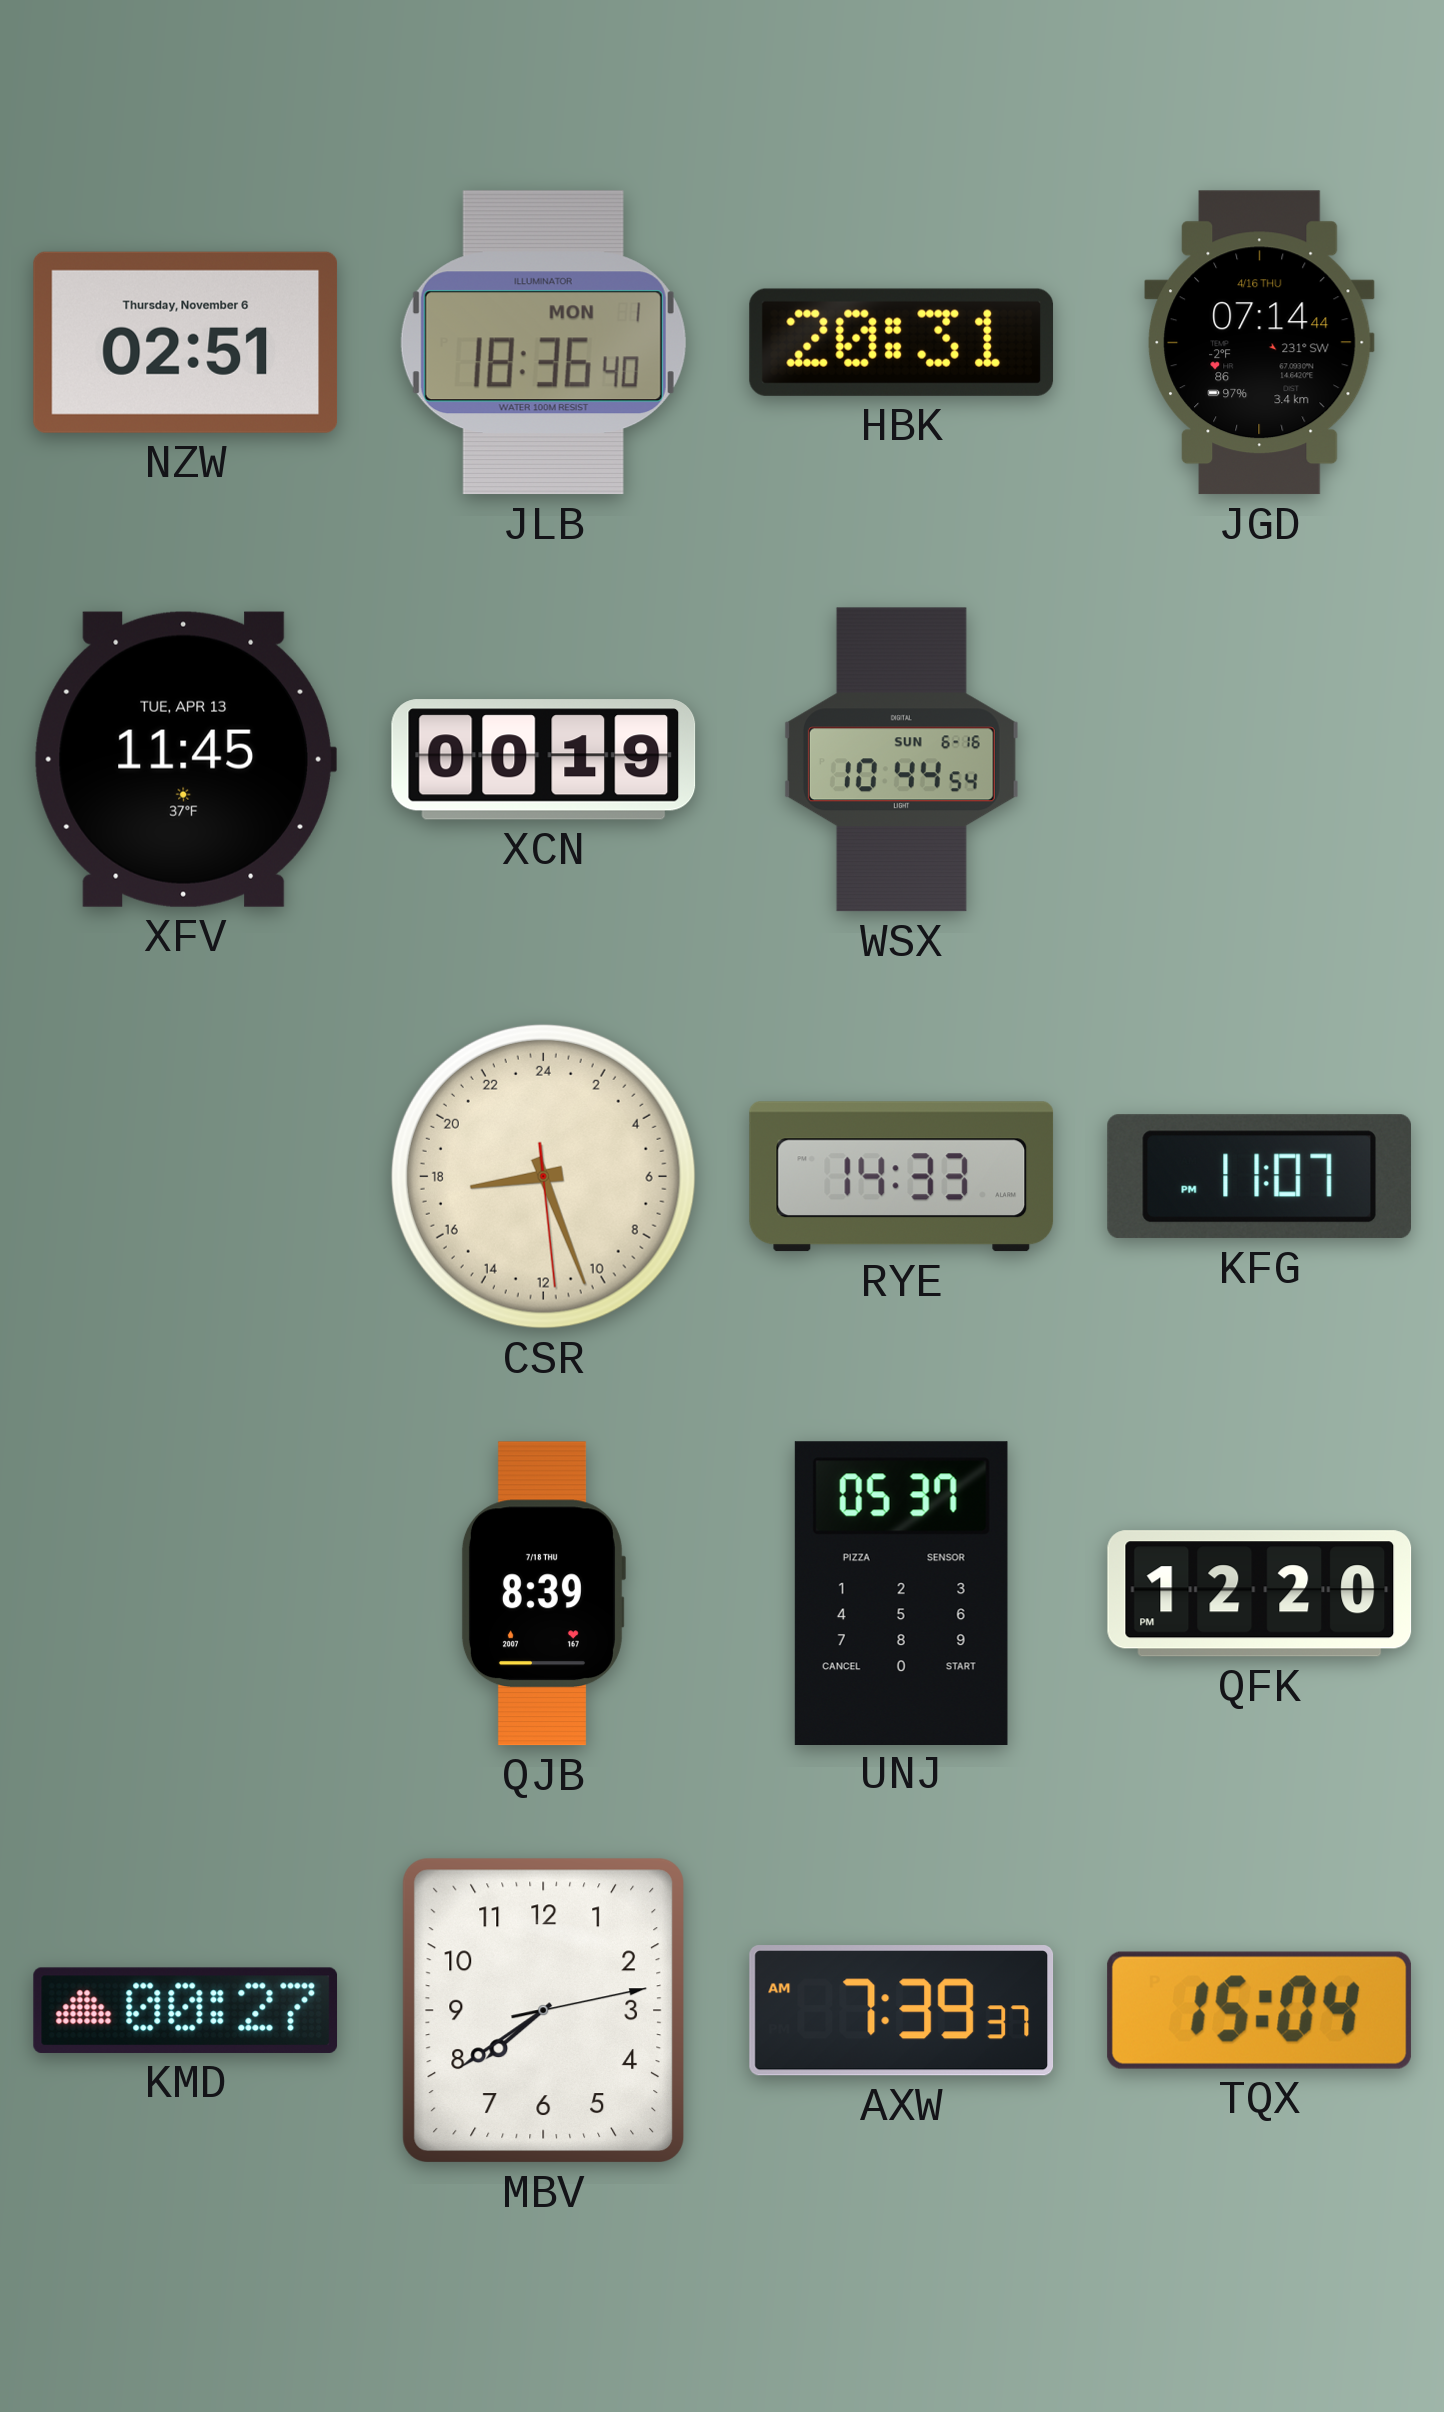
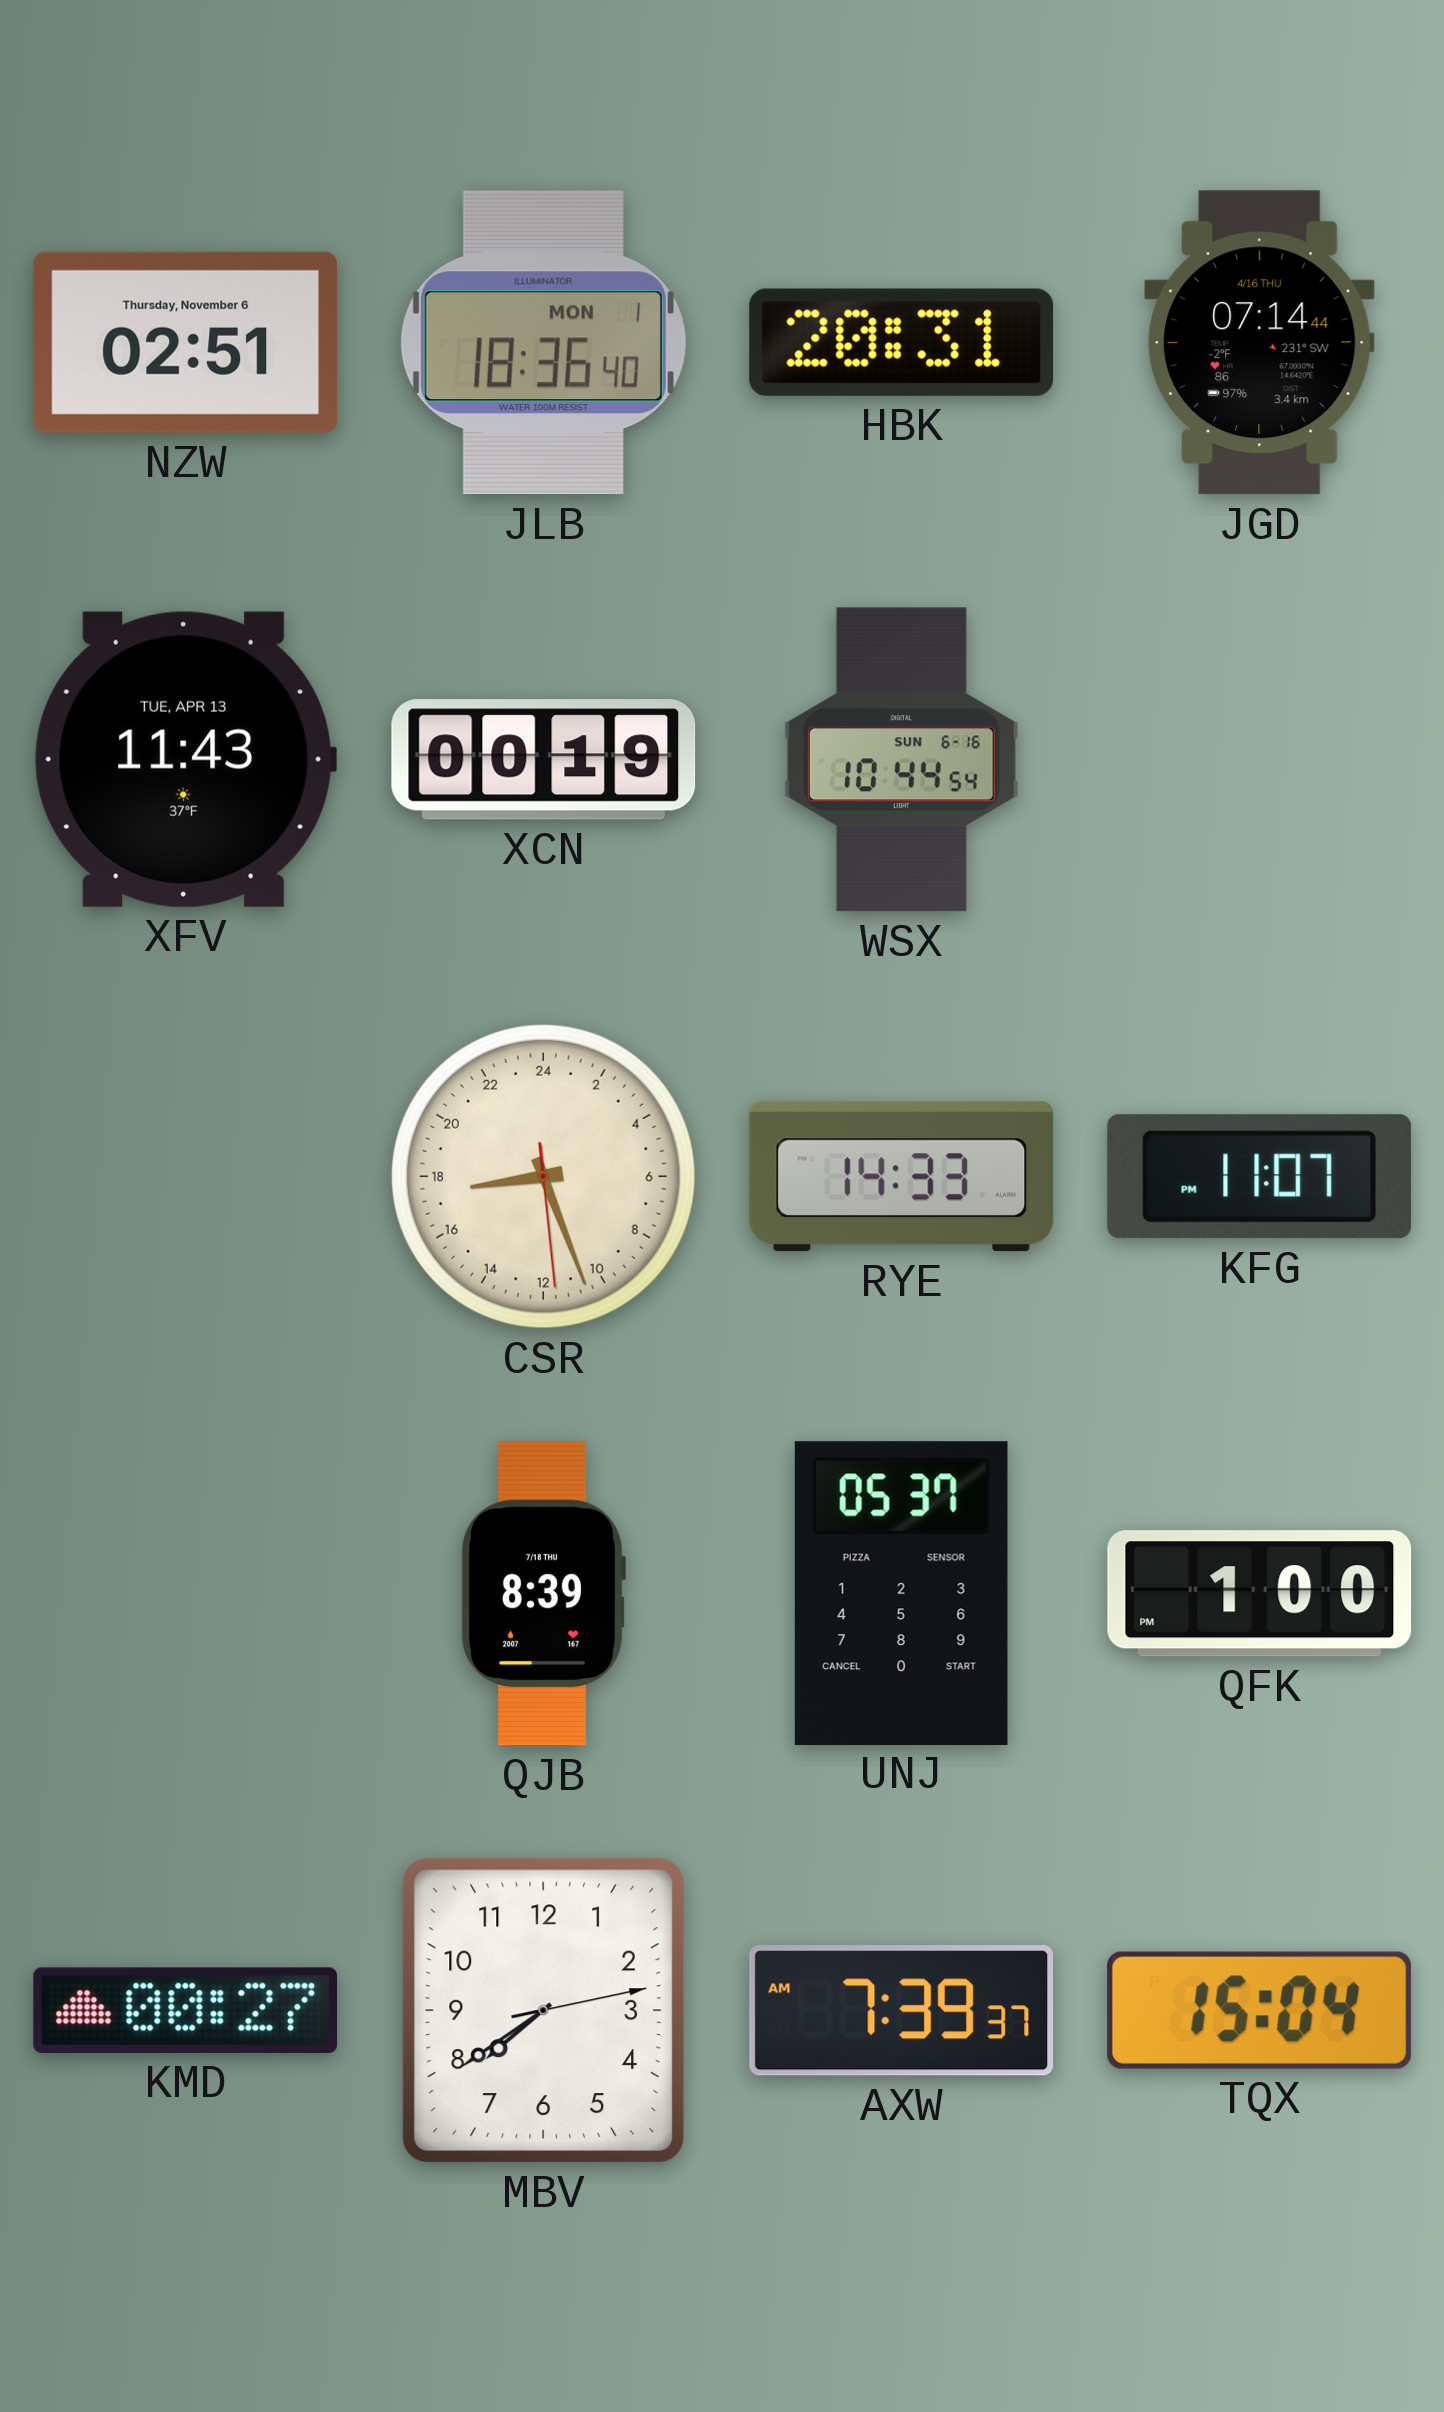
XFV: 11:45 -> 11:43 (185, 759)
QFK: 12:20 -> 1:00 (1260, 1594)
